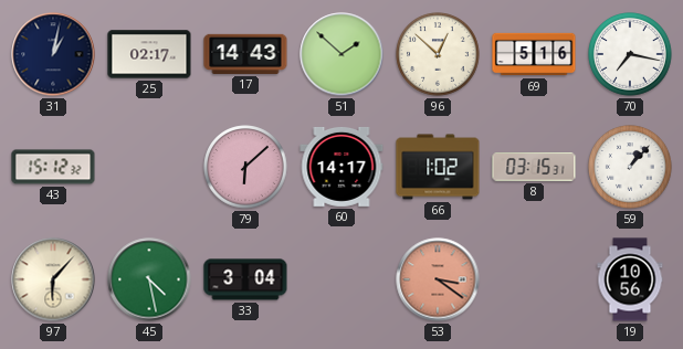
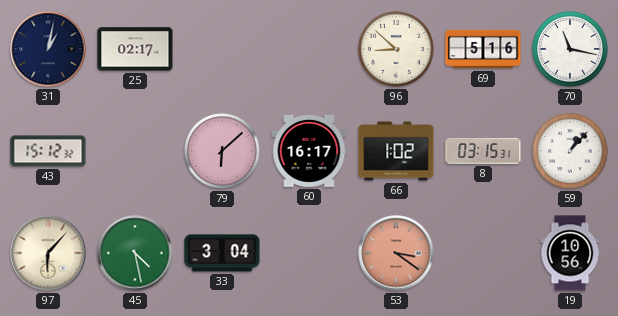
17: 14:43 -> none (245, 54)
51: 1:52 -> none (341, 54)
96: 12:52 -> 8:52 (396, 49)
70: 7:17 -> 11:17 (570, 49)
60: 14:17 -> 16:17 (309, 151)
